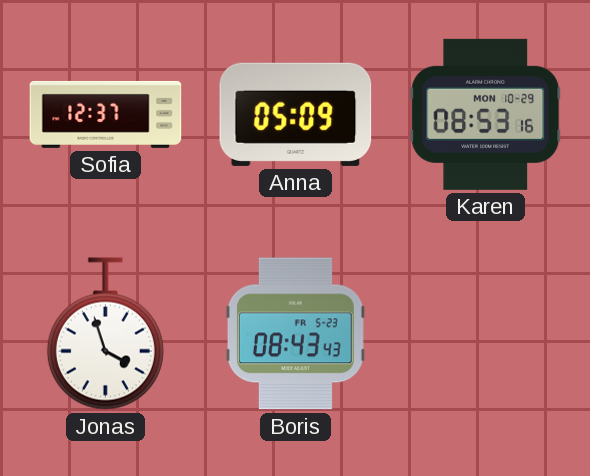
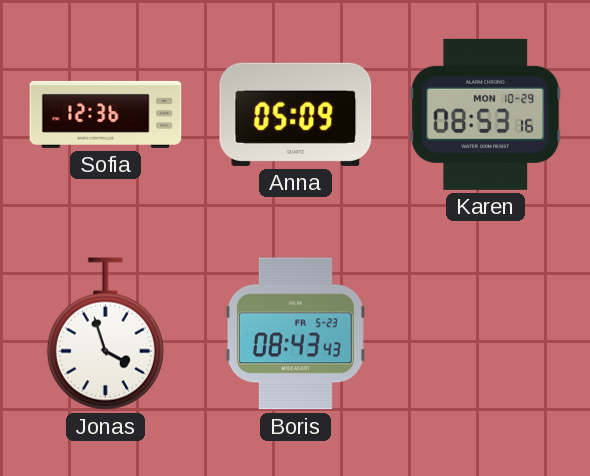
Sofia: 12:37 -> 12:36 (106, 114)
